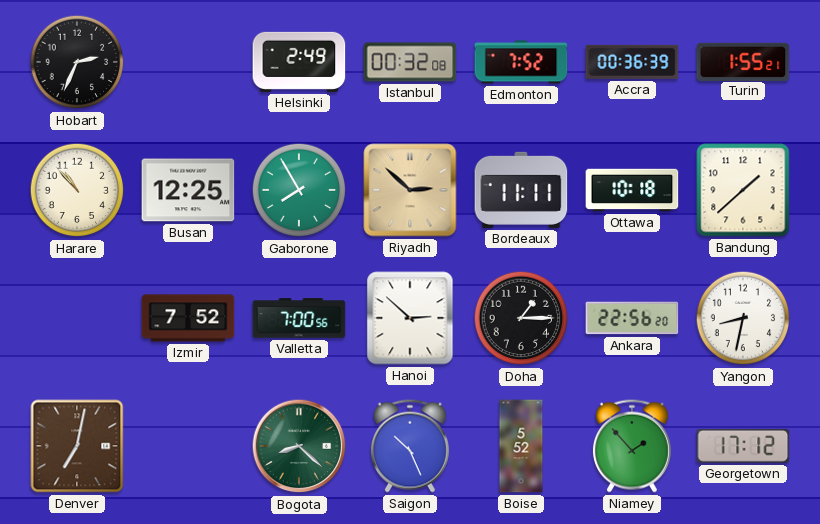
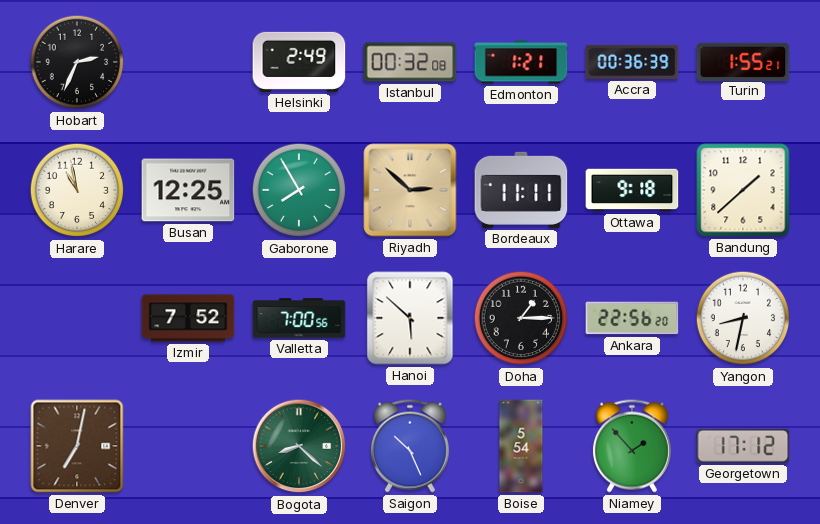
Edmonton: 7:52 -> 1:21 (521, 62)
Harare: 10:53 -> 10:58 (77, 190)
Ottawa: 10:18 -> 9:18 (632, 190)
Hanoi: 2:52 -> 5:52 (410, 318)
Boise: 5:52 -> 5:54 (521, 446)
